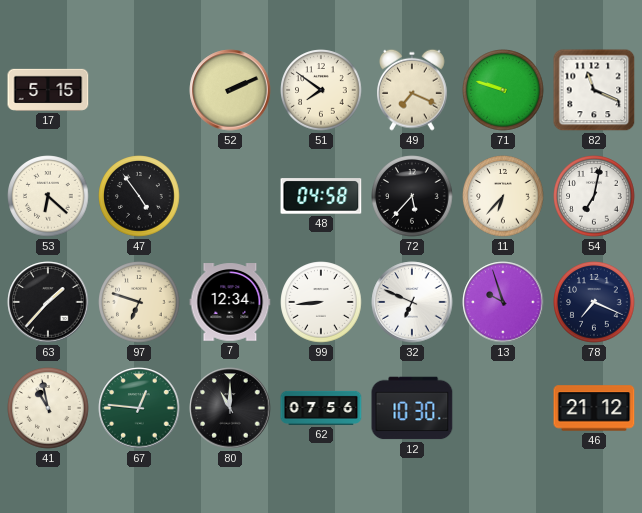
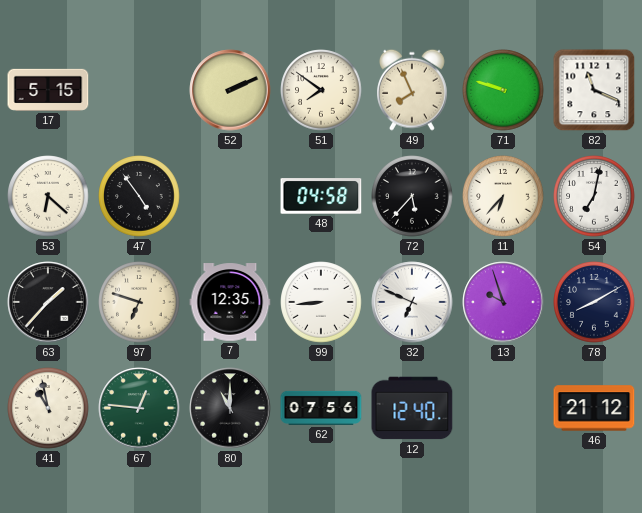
49: 7:19 -> 7:56 (413, 90)
7: 12:34 -> 12:35 (230, 302)
78: 7:19 -> 8:10 (594, 302)
12: 10:30 -> 12:40 (412, 408)
